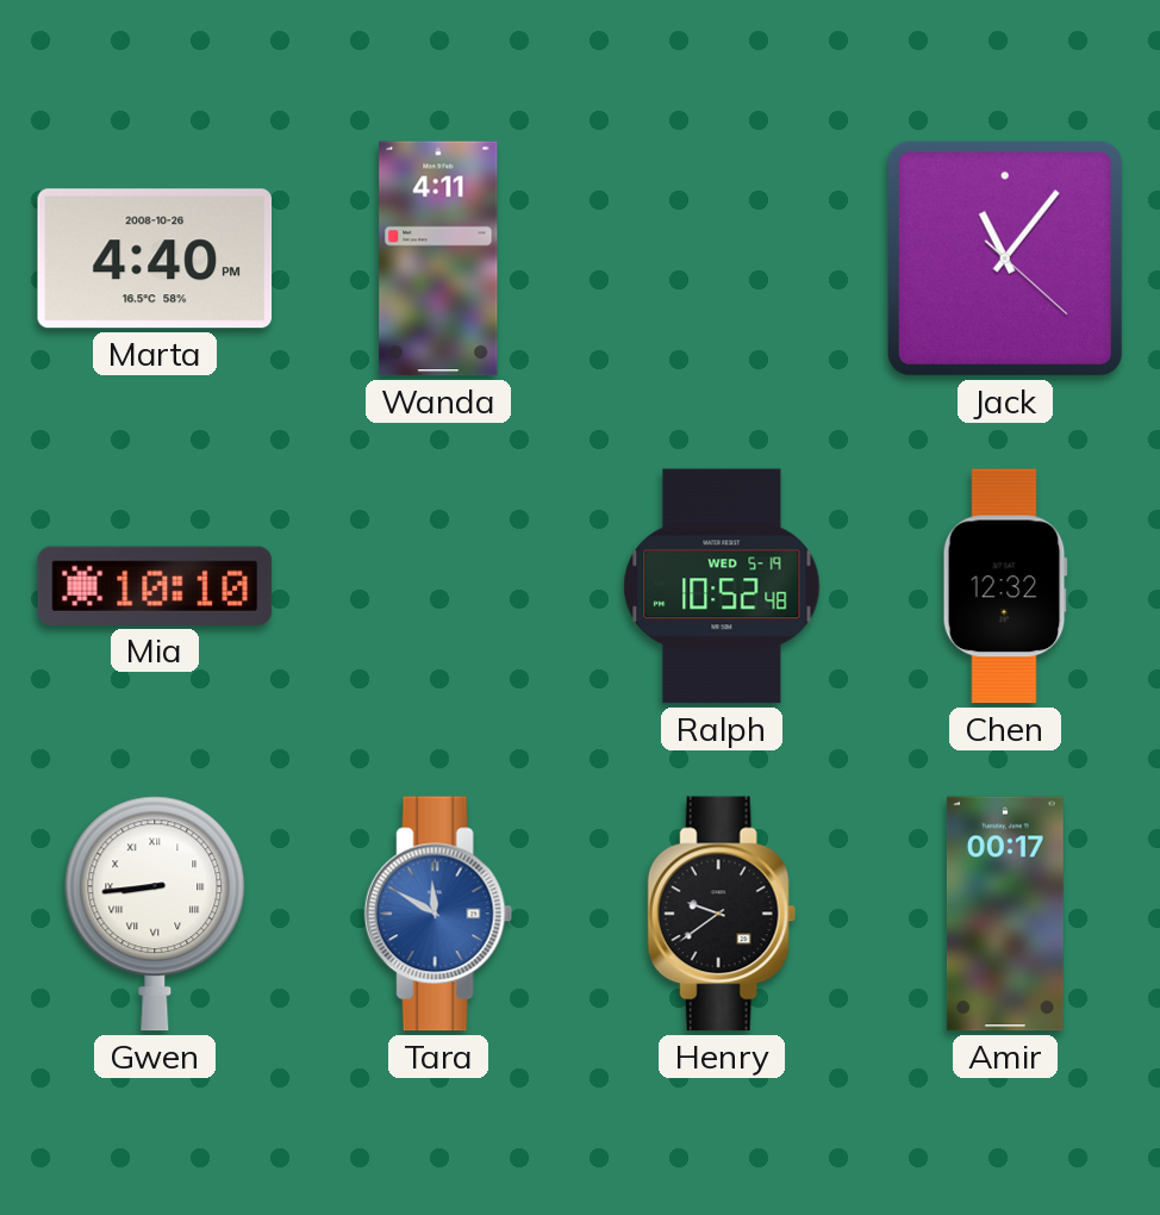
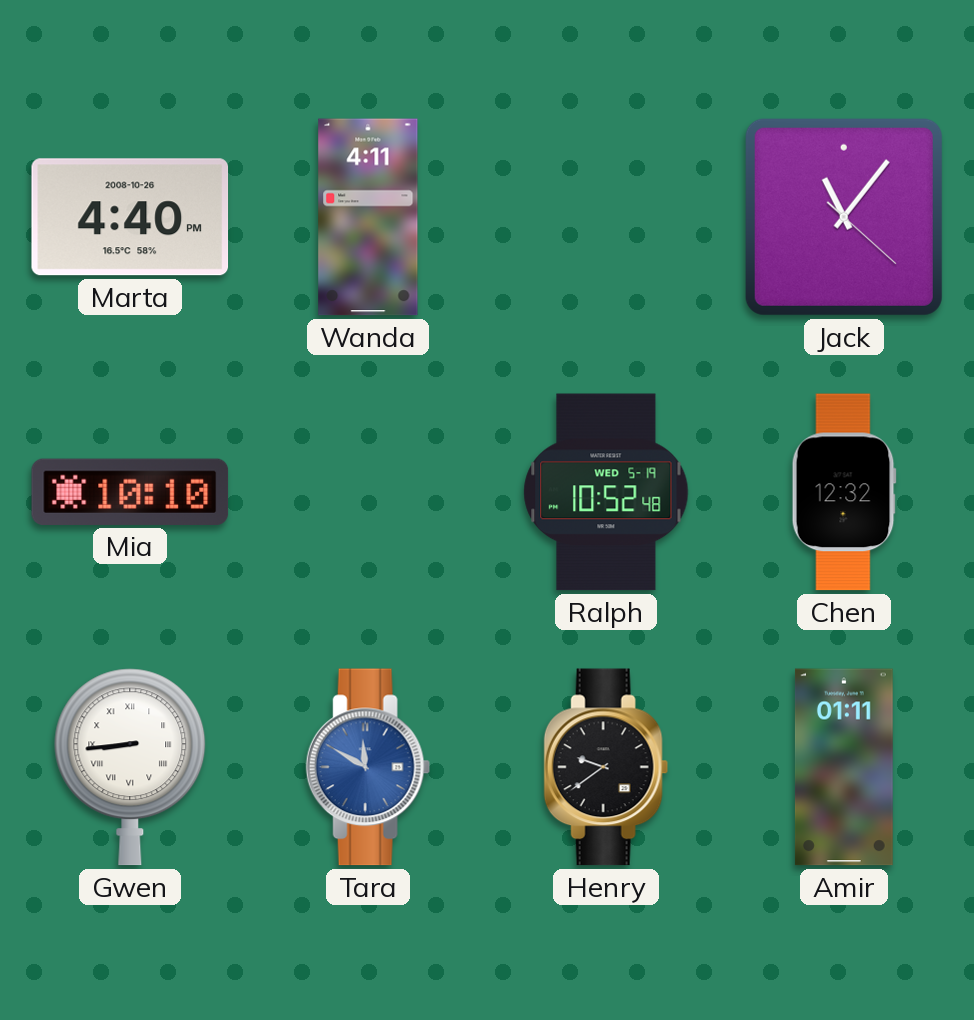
Amir: 00:17 -> 01:11 (844, 767)
